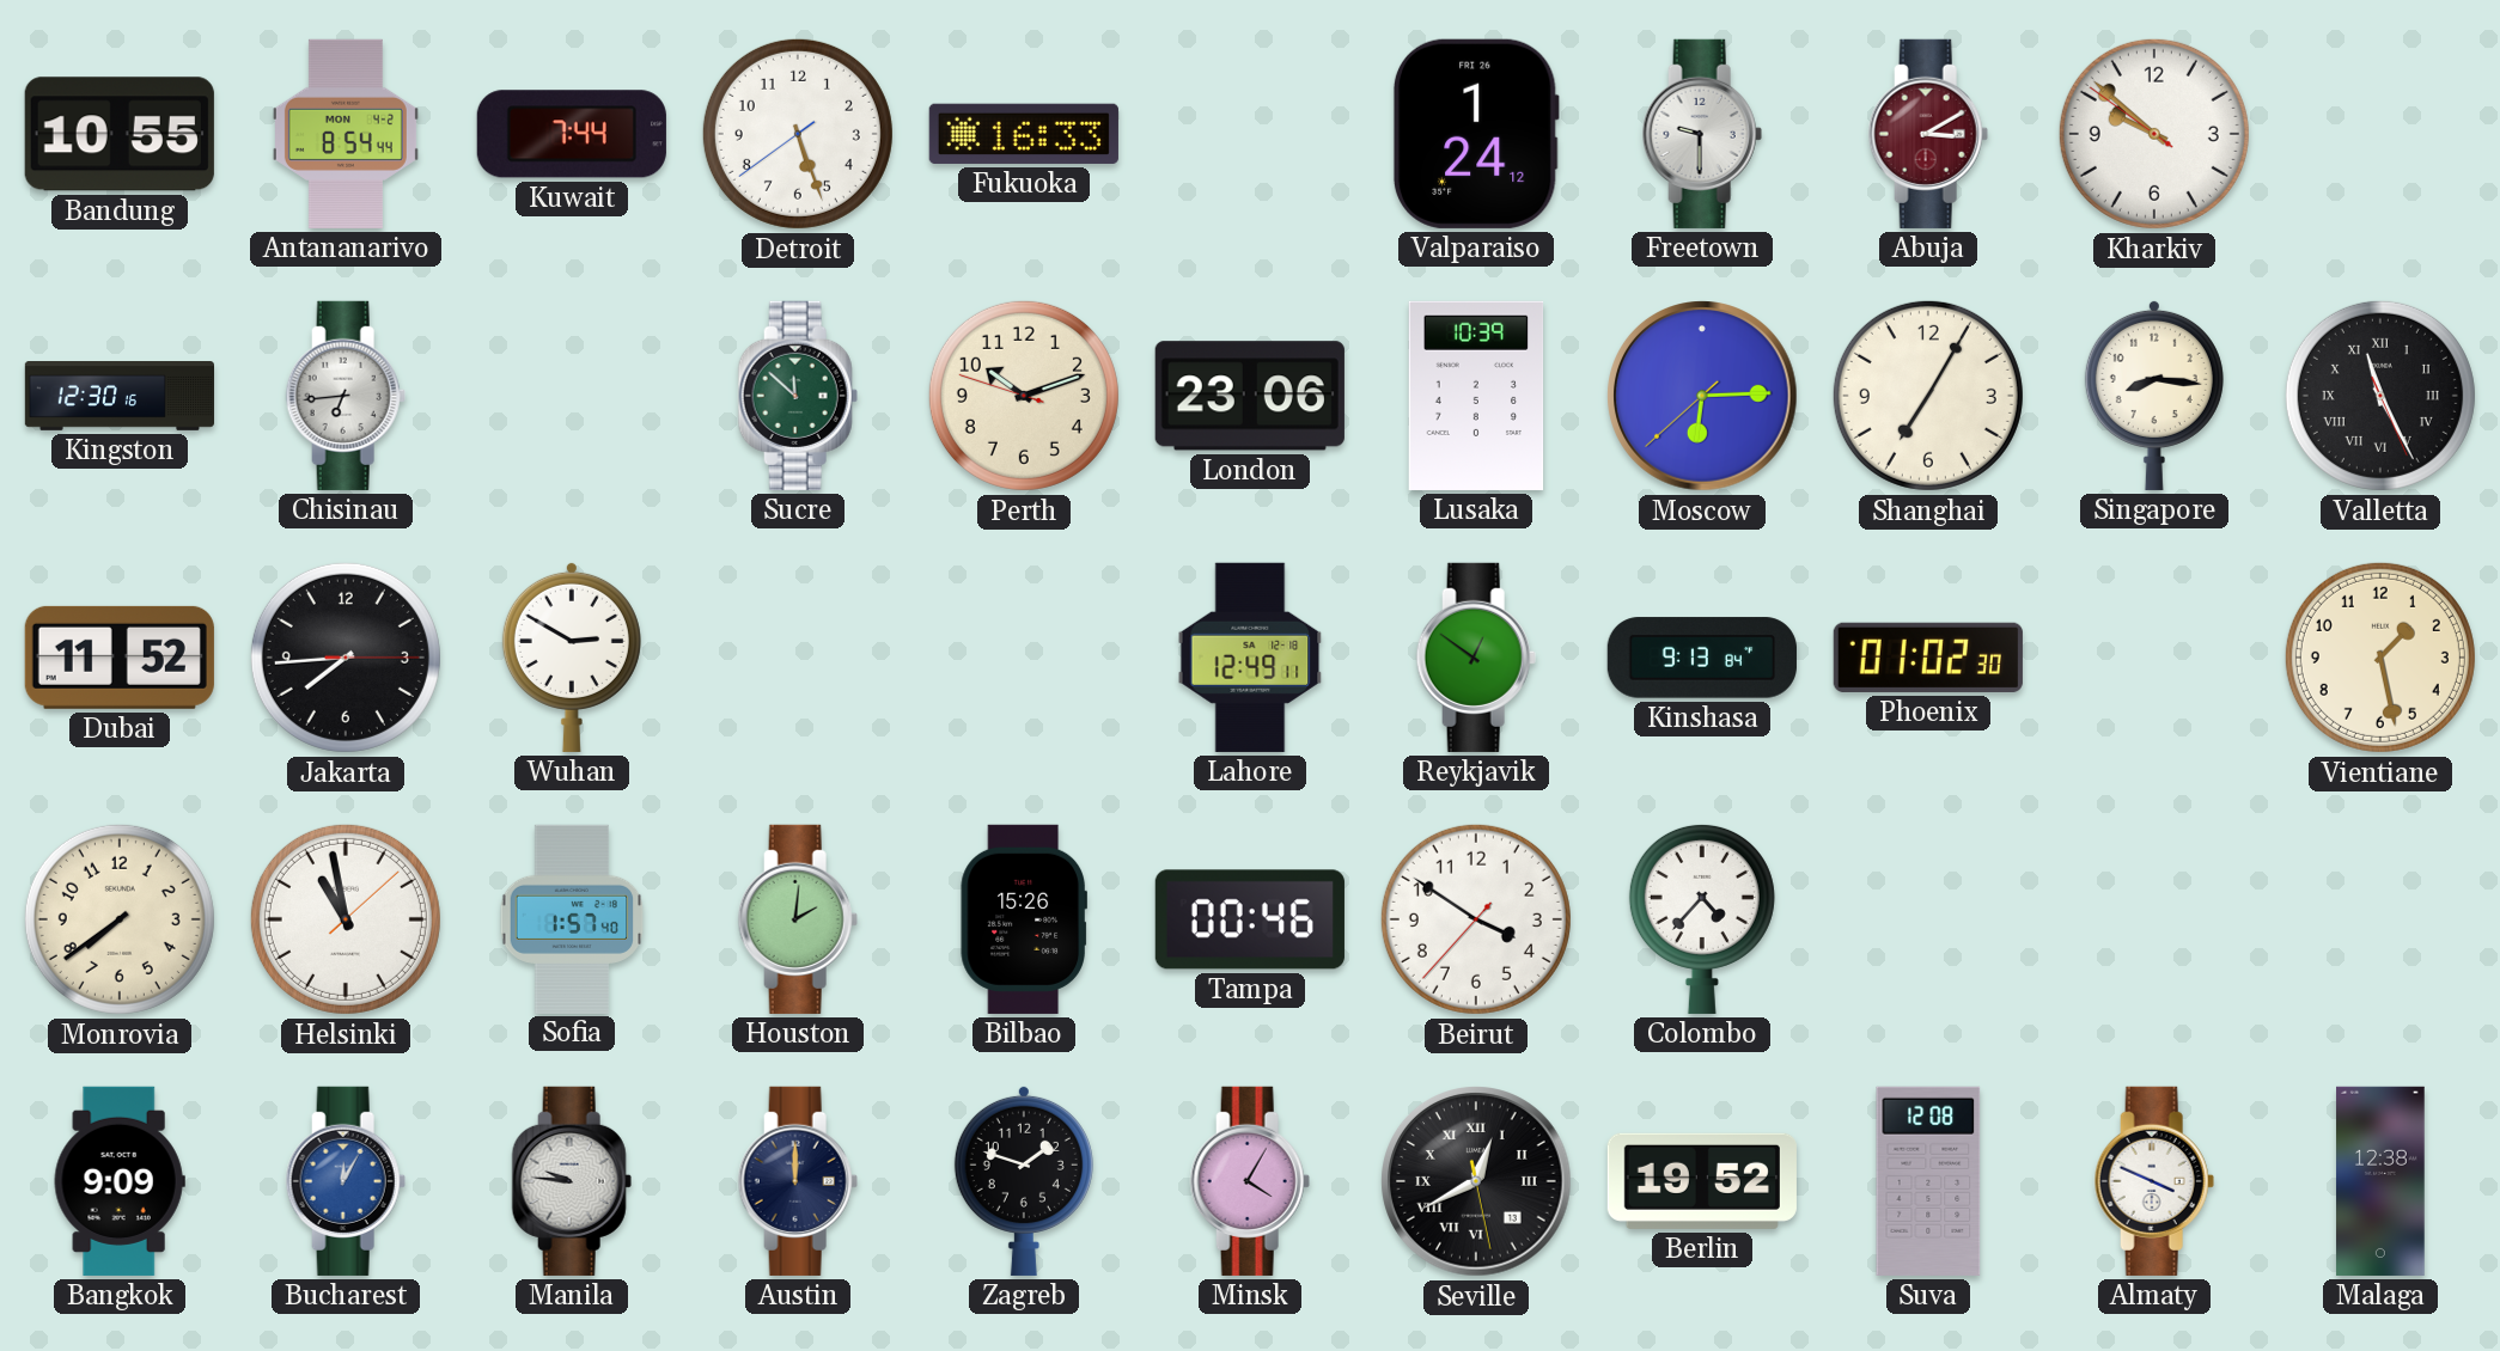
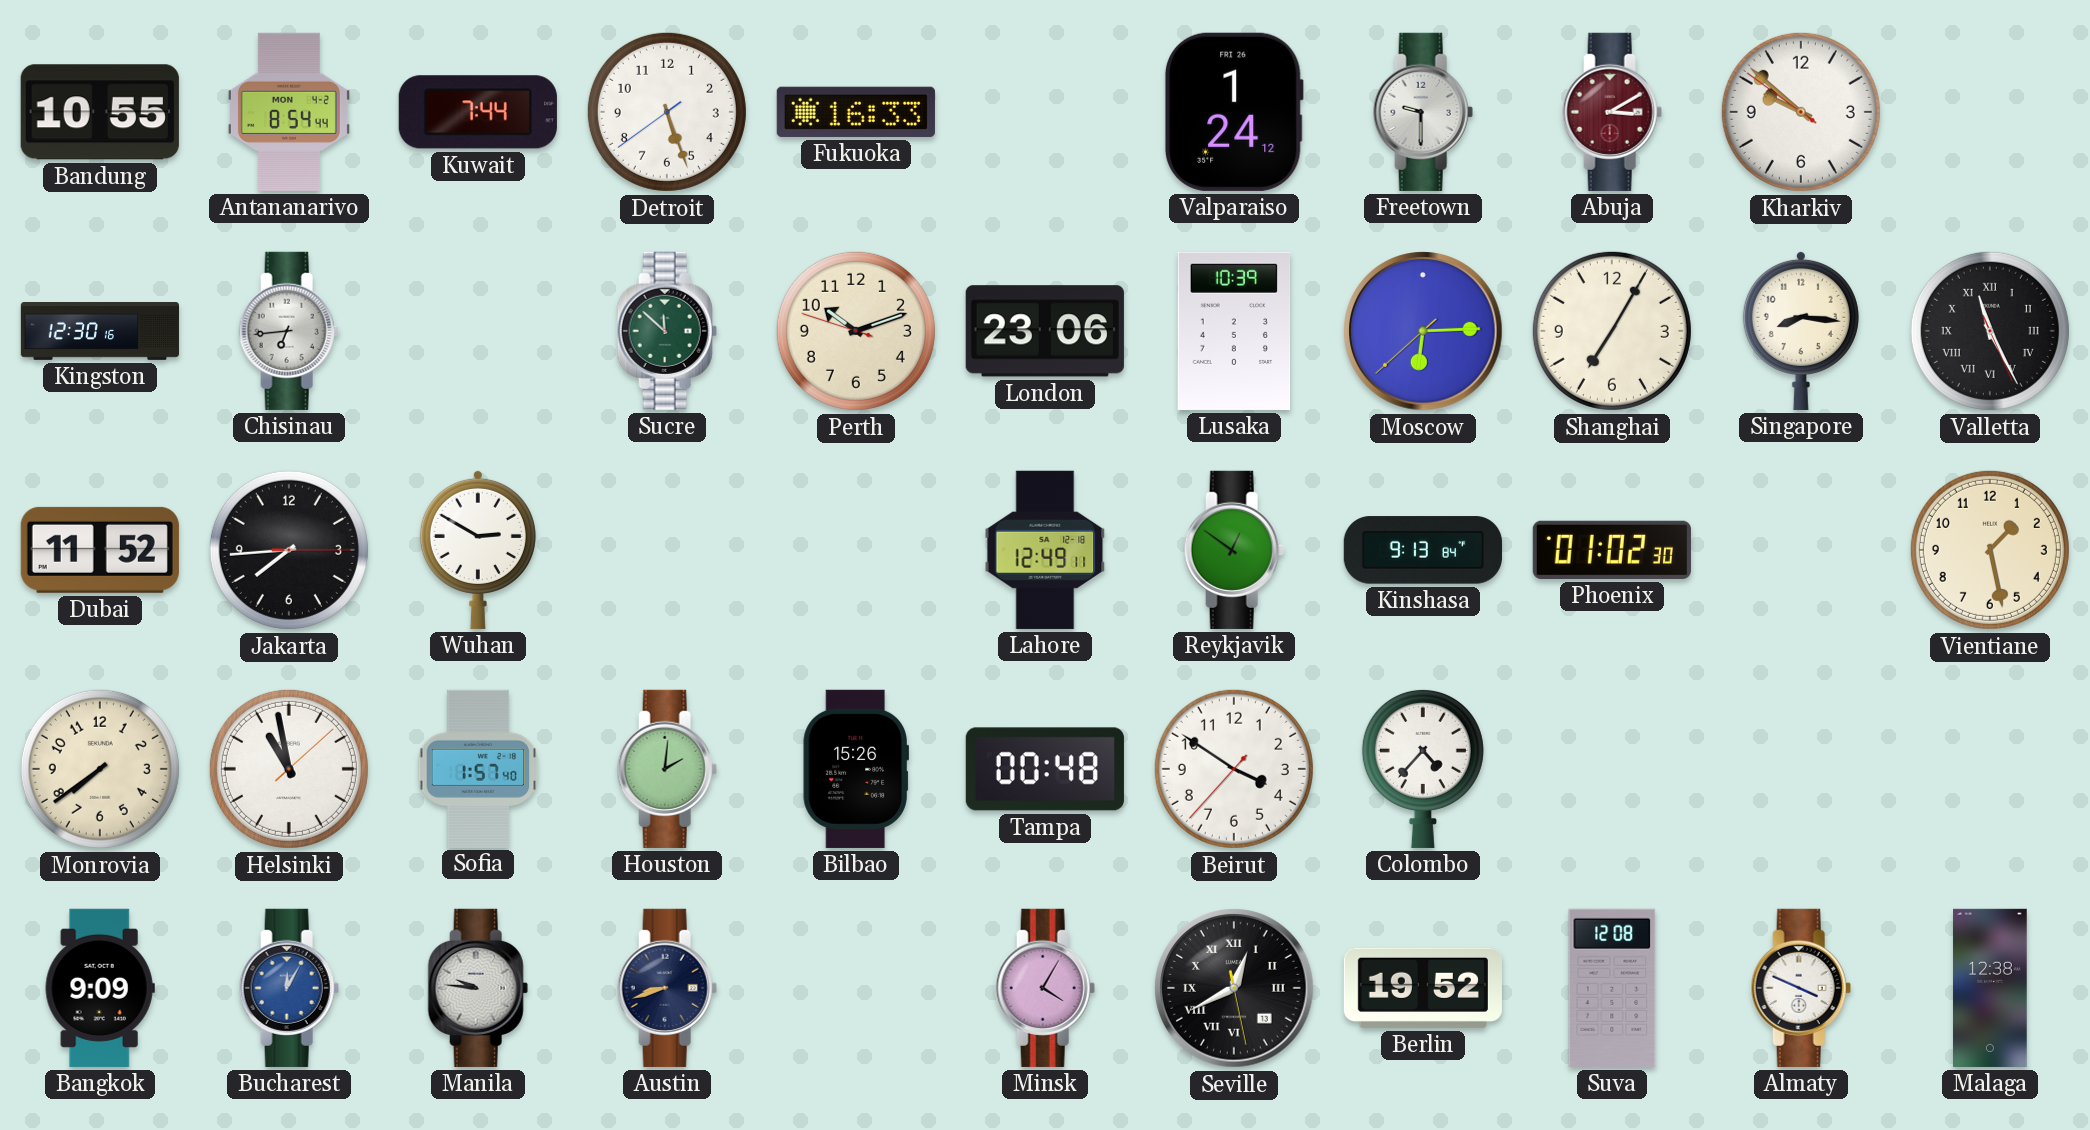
Tampa: 00:46 -> 00:48 (1045, 769)
Austin: 12:00 -> 8:42 (667, 988)
Zagreb: 1:48 -> none (1024, 1180)
